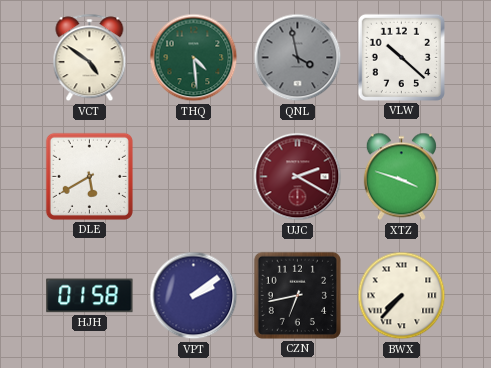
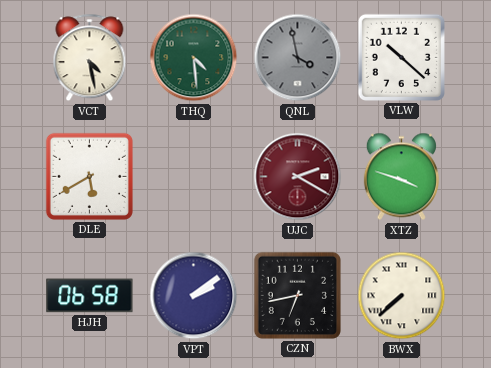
VCT: 4:51 -> 4:28 (90, 58)
HJH: 01:58 -> 06:58 (90, 296)
BWX: 7:37 -> 7:38 (402, 296)
